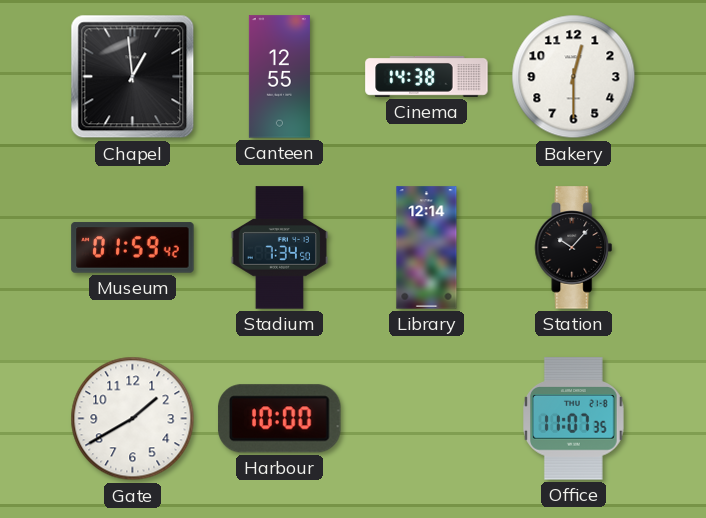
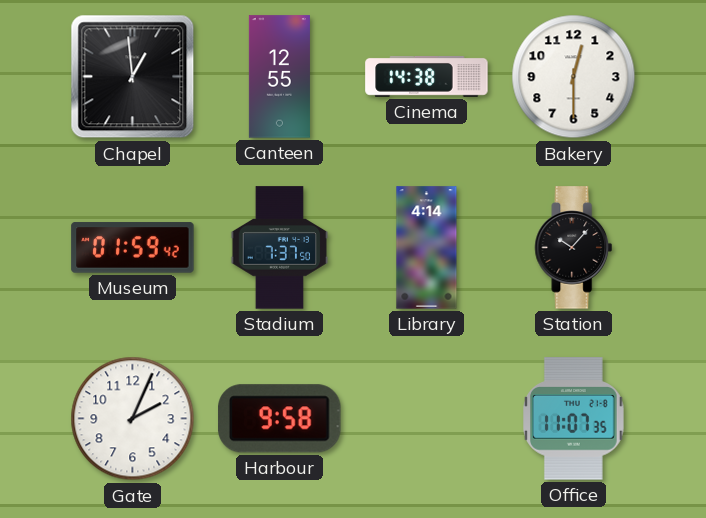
Stadium: 7:34 -> 7:37 (280, 248)
Library: 12:14 -> 4:14 (427, 248)
Gate: 1:40 -> 2:04 (133, 419)
Harbour: 10:00 -> 9:58 (280, 419)
